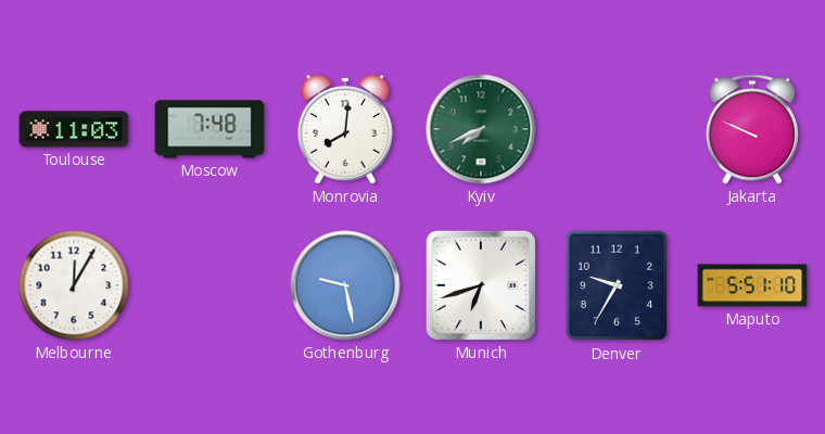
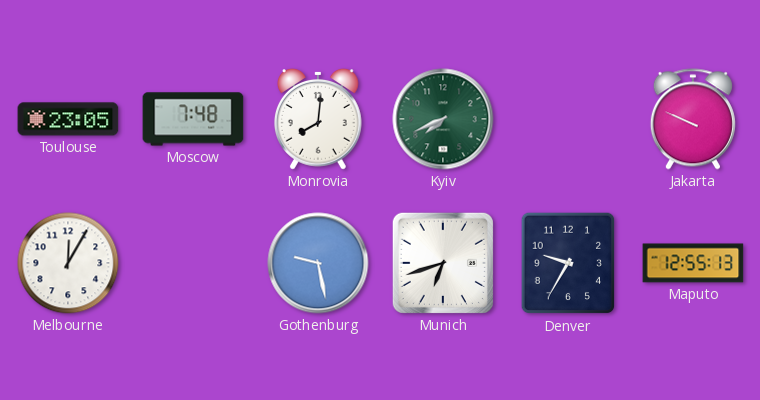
Toulouse: 11:03 -> 23:05 (68, 119)
Maputo: 5:51 -> 12:55 (693, 263)
